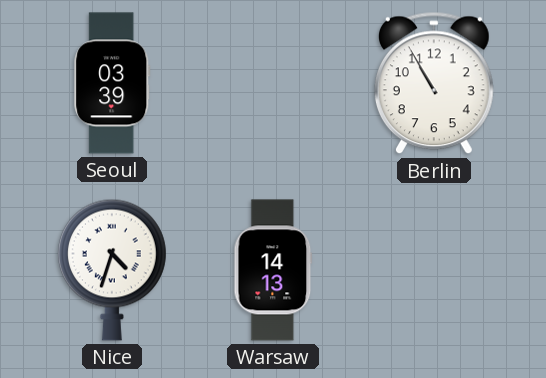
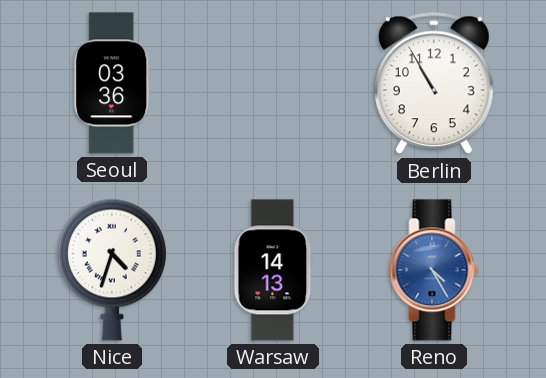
Seoul: 03:39 -> 03:36 (112, 83)
Reno: none -> 4:25 (434, 270)
